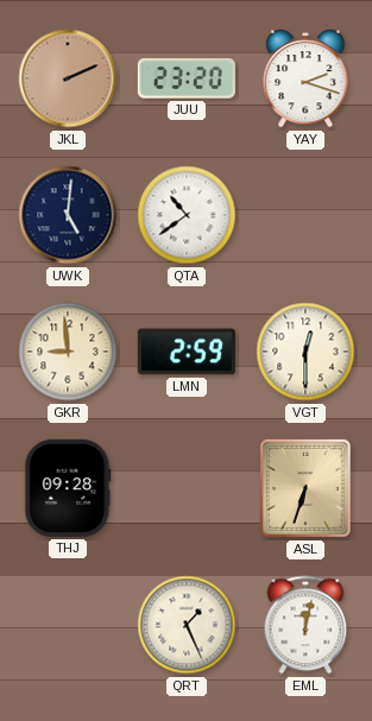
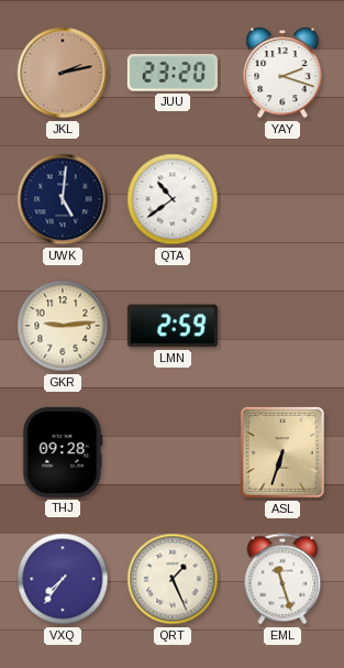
JKL: 2:11 -> 2:13 (63, 73)
GKR: 8:59 -> 9:14 (63, 326)
VGT: 12:30 -> none (305, 352)
VXQ: none -> 7:36 (63, 579)
EML: 12:02 -> 11:27 (282, 579)
